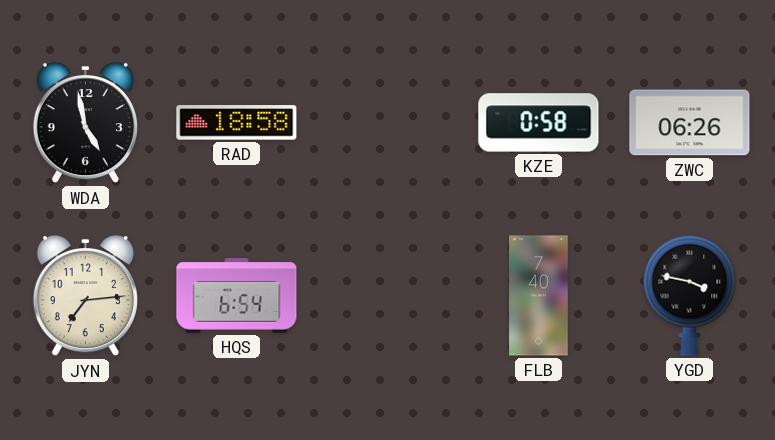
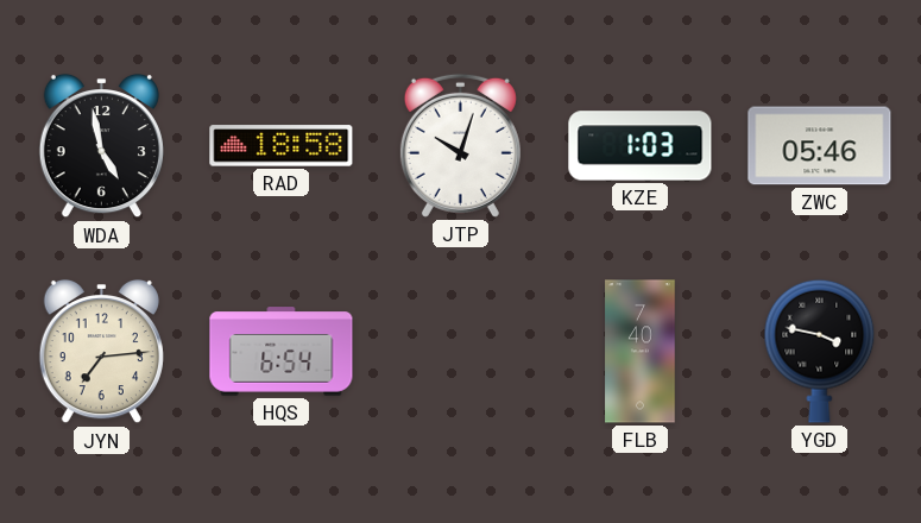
JTP: none -> 10:03 (460, 145)
KZE: 0:58 -> 1:03 (641, 146)
ZWC: 06:26 -> 05:46 (820, 146)
